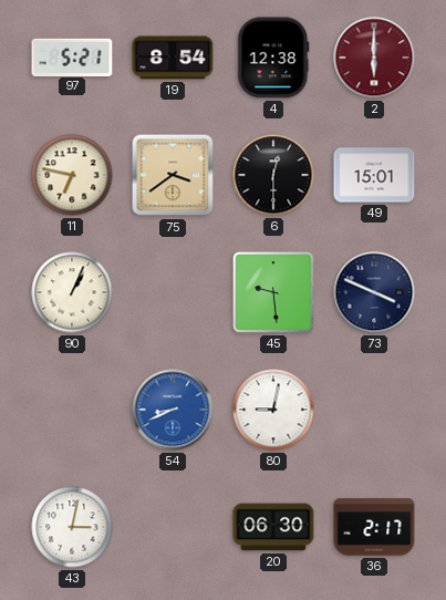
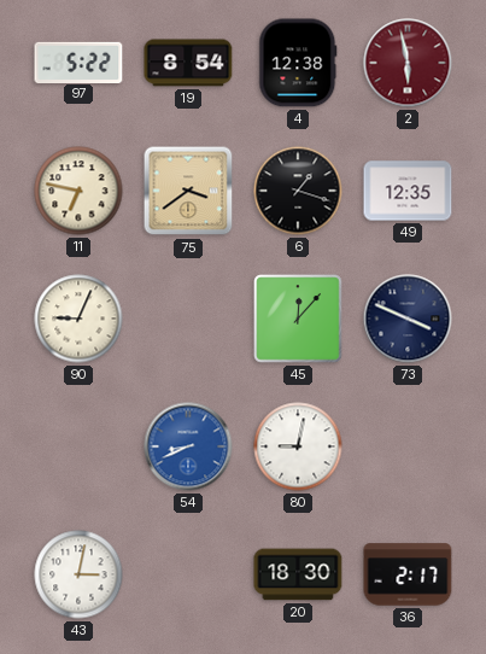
97: 5:21 -> 5:22 (78, 62)
2: 6:00 -> 5:58 (408, 63)
6: 12:30 -> 1:18 (298, 191)
49: 15:01 -> 12:35 (408, 191)
90: 1:04 -> 9:04 (78, 319)
45: 9:29 -> 12:07 (298, 319)
20: 06:30 -> 18:30 (298, 574)
